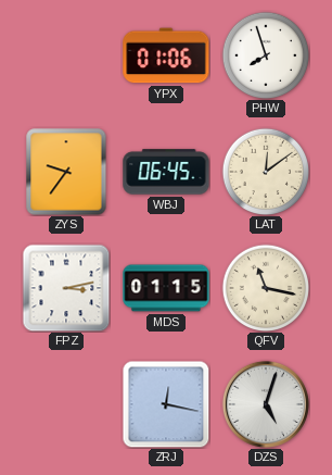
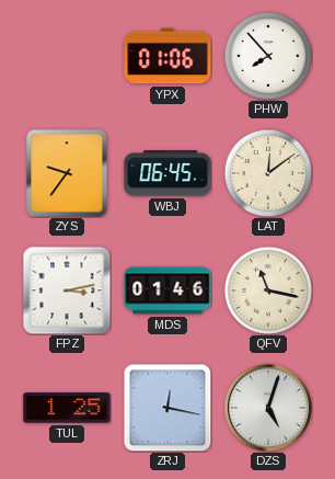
PHW: 7:57 -> 7:53 (268, 56)
MDS: 01:15 -> 01:46 (168, 290)
TUL: none -> 1:25 (67, 408)
